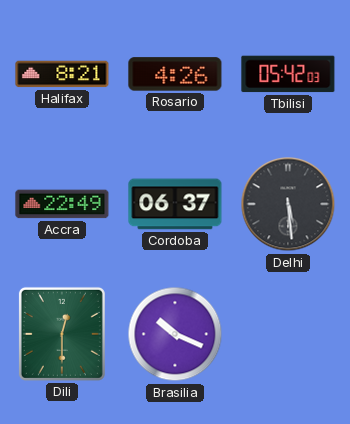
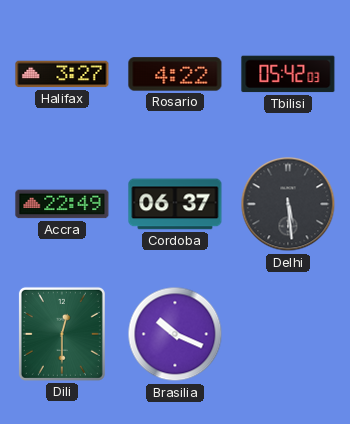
Halifax: 8:21 -> 3:27 (62, 74)
Rosario: 4:26 -> 4:22 (175, 74)
